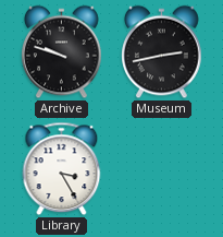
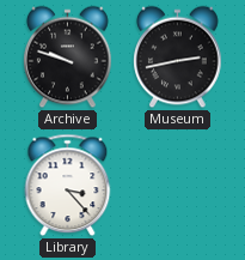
Library: 3:25 -> 3:23 (68, 186)
